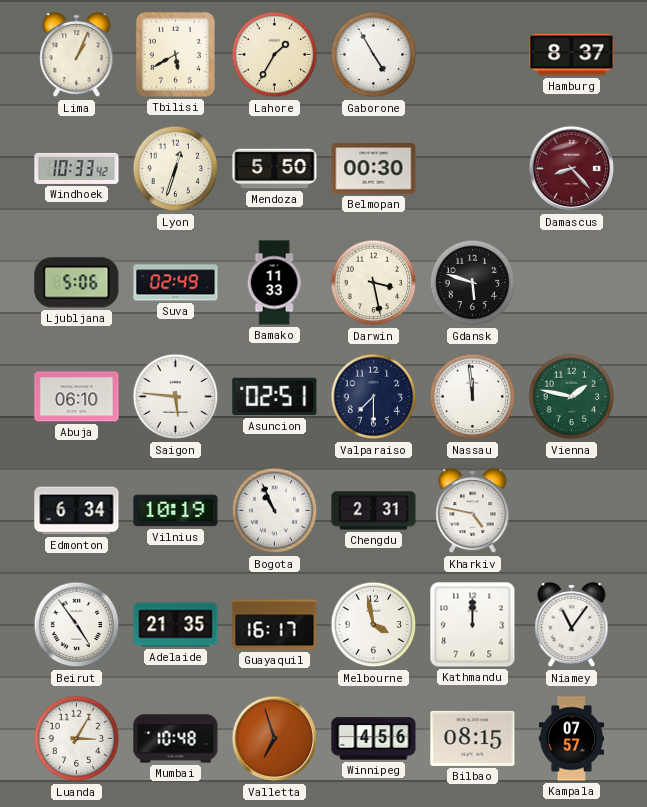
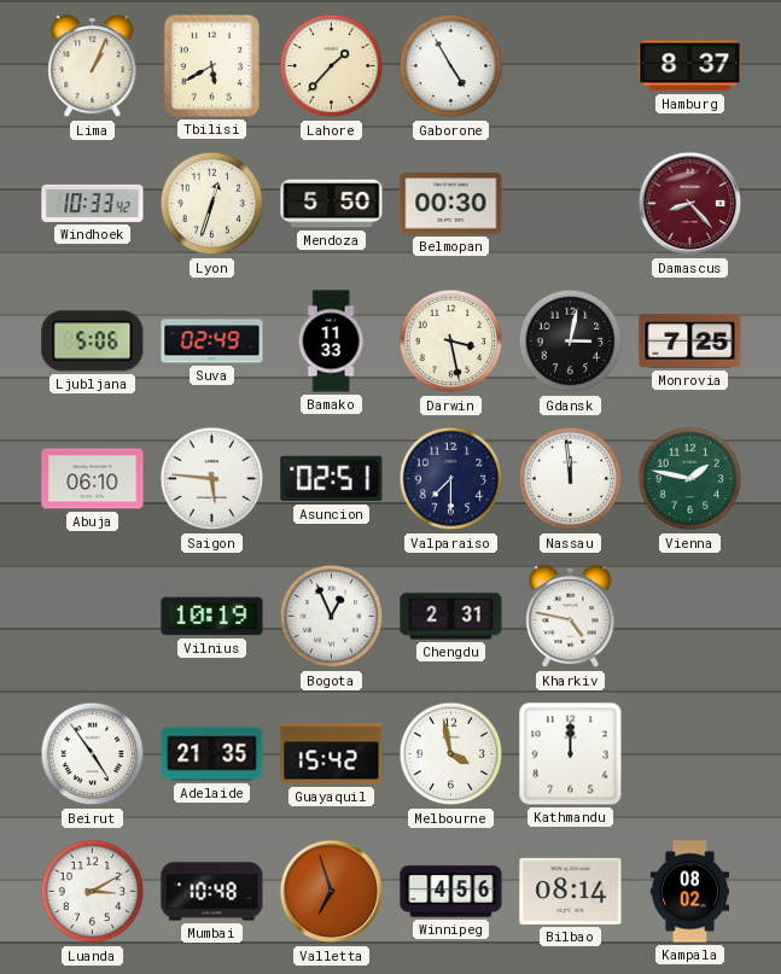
Lahore: 1:35 -> 1:37 (332, 66)
Gdansk: 5:48 -> 3:02 (571, 342)
Monrovia: none -> 7:25 (690, 342)
Edmonton: 6:34 -> none (77, 511)
Bogota: 10:56 -> 12:56 (332, 617)
Guayaquil: 16:17 -> 15:42 (332, 754)
Niamey: 11:06 -> none (572, 625)
Luanda: 3:05 -> 3:10 (93, 892)
Bilbao: 08:15 -> 08:14 (571, 891)
Kampala: 07:57 -> 08:02 (689, 892)
